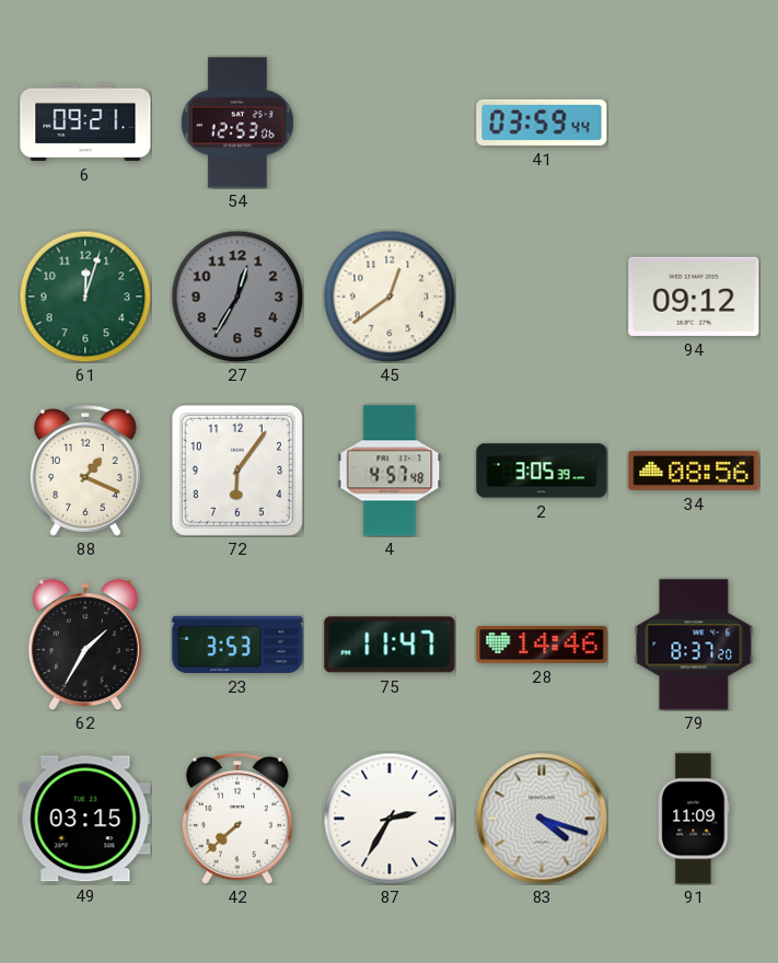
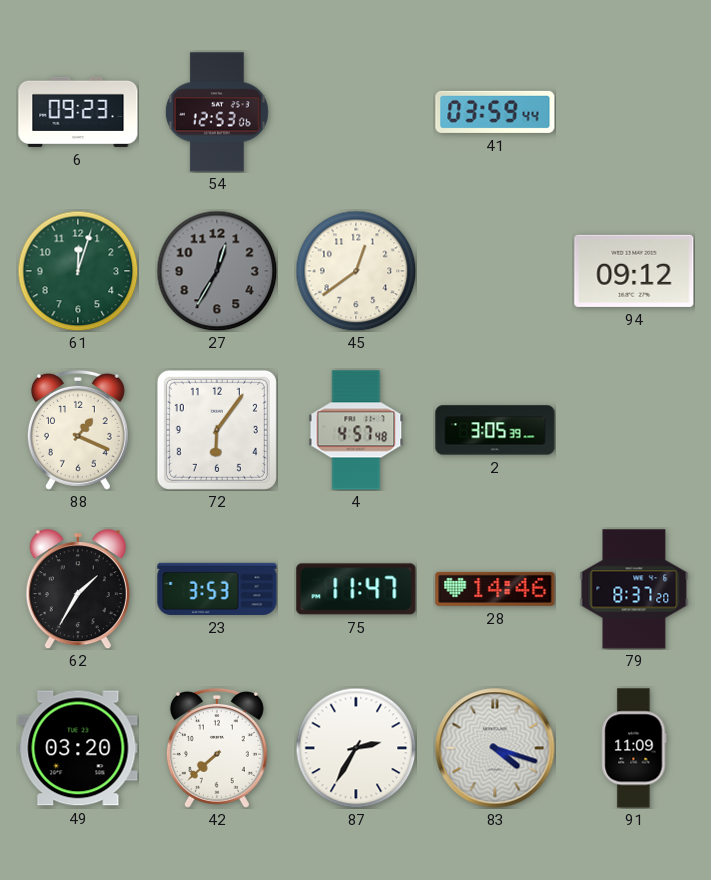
6: 09:21 -> 09:23 (78, 112)
34: 08:56 -> none (694, 471)
49: 03:15 -> 03:20 (78, 748)
